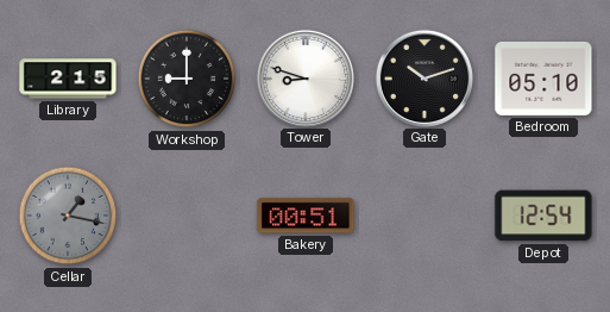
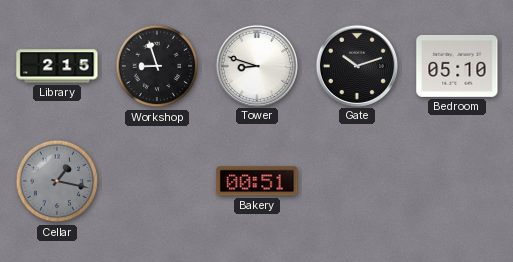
Workshop: 9:00 -> 8:57 (157, 66)
Depot: 12:54 -> none (543, 216)
